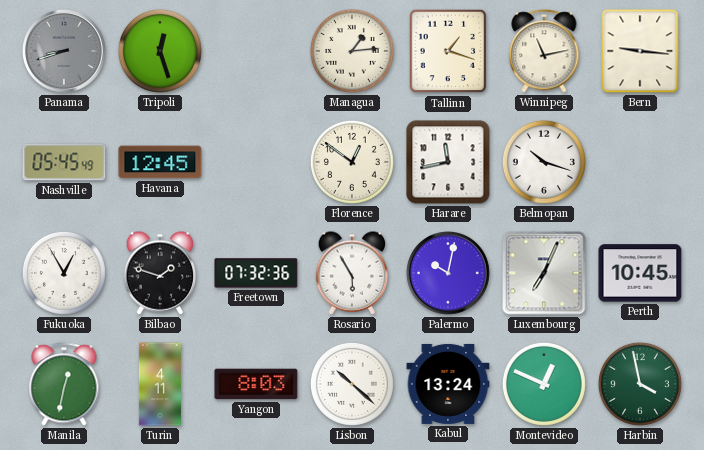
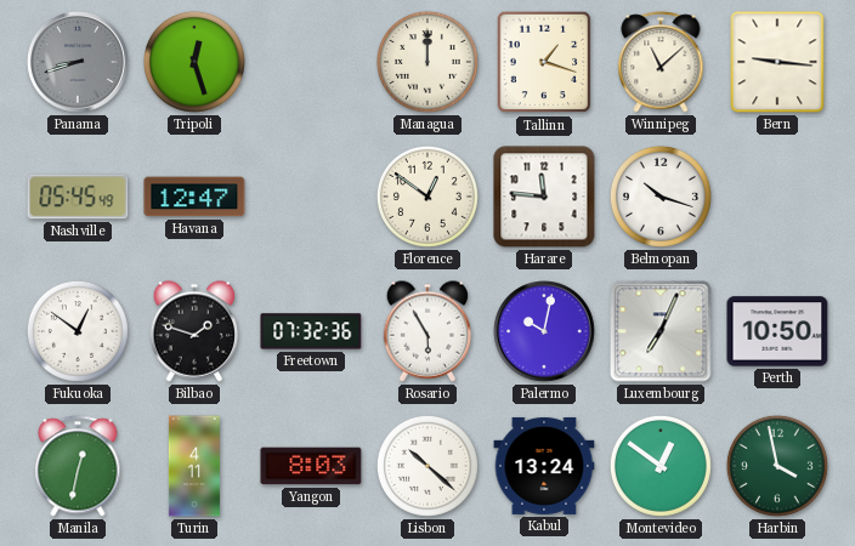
Managua: 1:14 -> 12:00 (428, 62)
Winnipeg: 11:13 -> 11:08 (661, 62)
Havana: 12:45 -> 12:47 (194, 197)
Harare: 11:43 -> 11:46 (544, 197)
Fukuoka: 12:55 -> 12:51 (78, 331)
Perth: 10:45 -> 10:50 (777, 331)
Montevideo: 12:49 -> 12:51 (661, 466)
